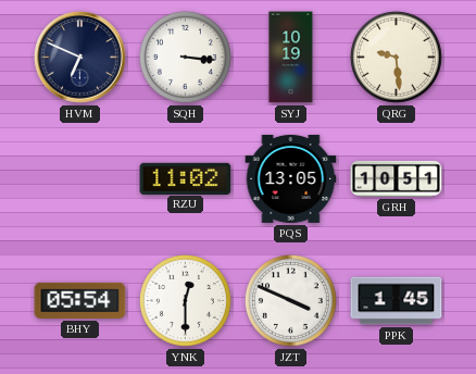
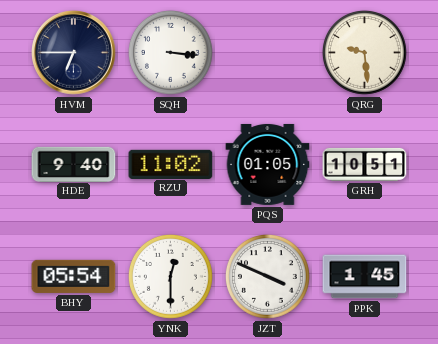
HVM: 6:49 -> 6:45 (74, 53)
SYJ: 10:19 -> none (291, 58)
HDE: none -> 9:40 (74, 164)
PQS: 13:05 -> 01:05 (268, 164)
